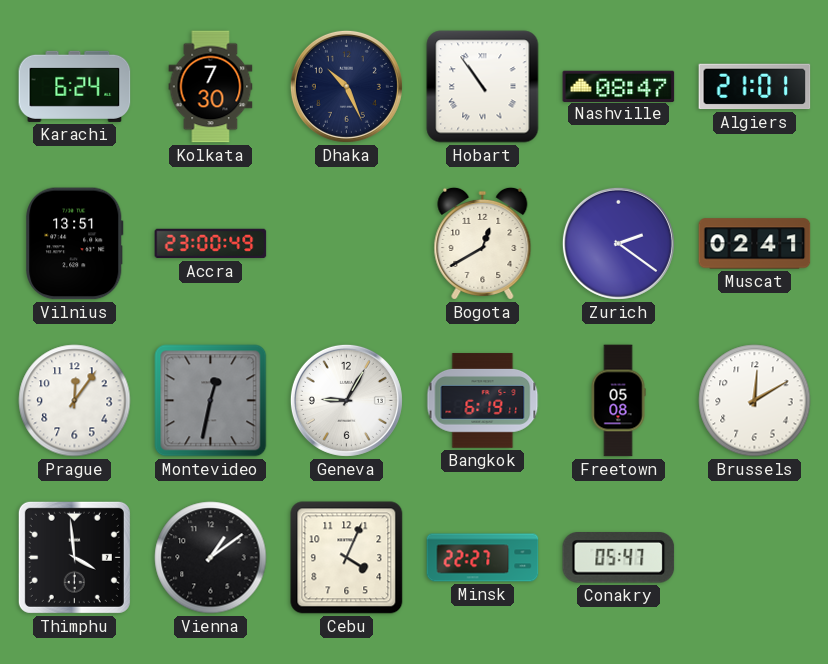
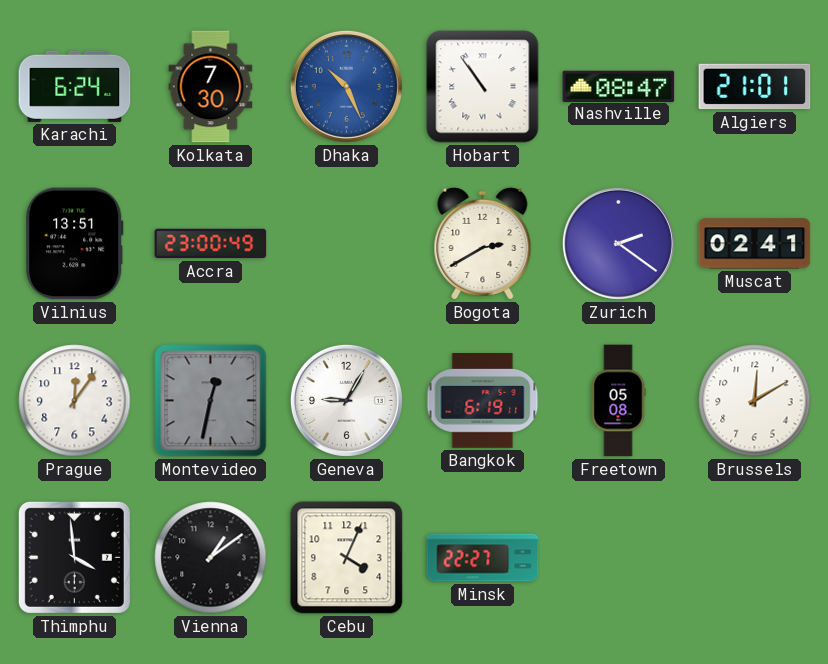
Dhaka dial: navy -> blue (346, 86)
Bogota: 12:40 -> 2:40 (483, 243)
Conakry: 05:47 -> none (619, 558)
